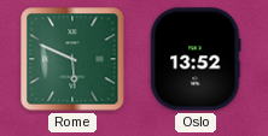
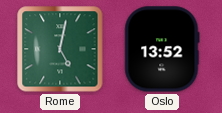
Rome: 5:49 -> 5:02 (60, 49)
